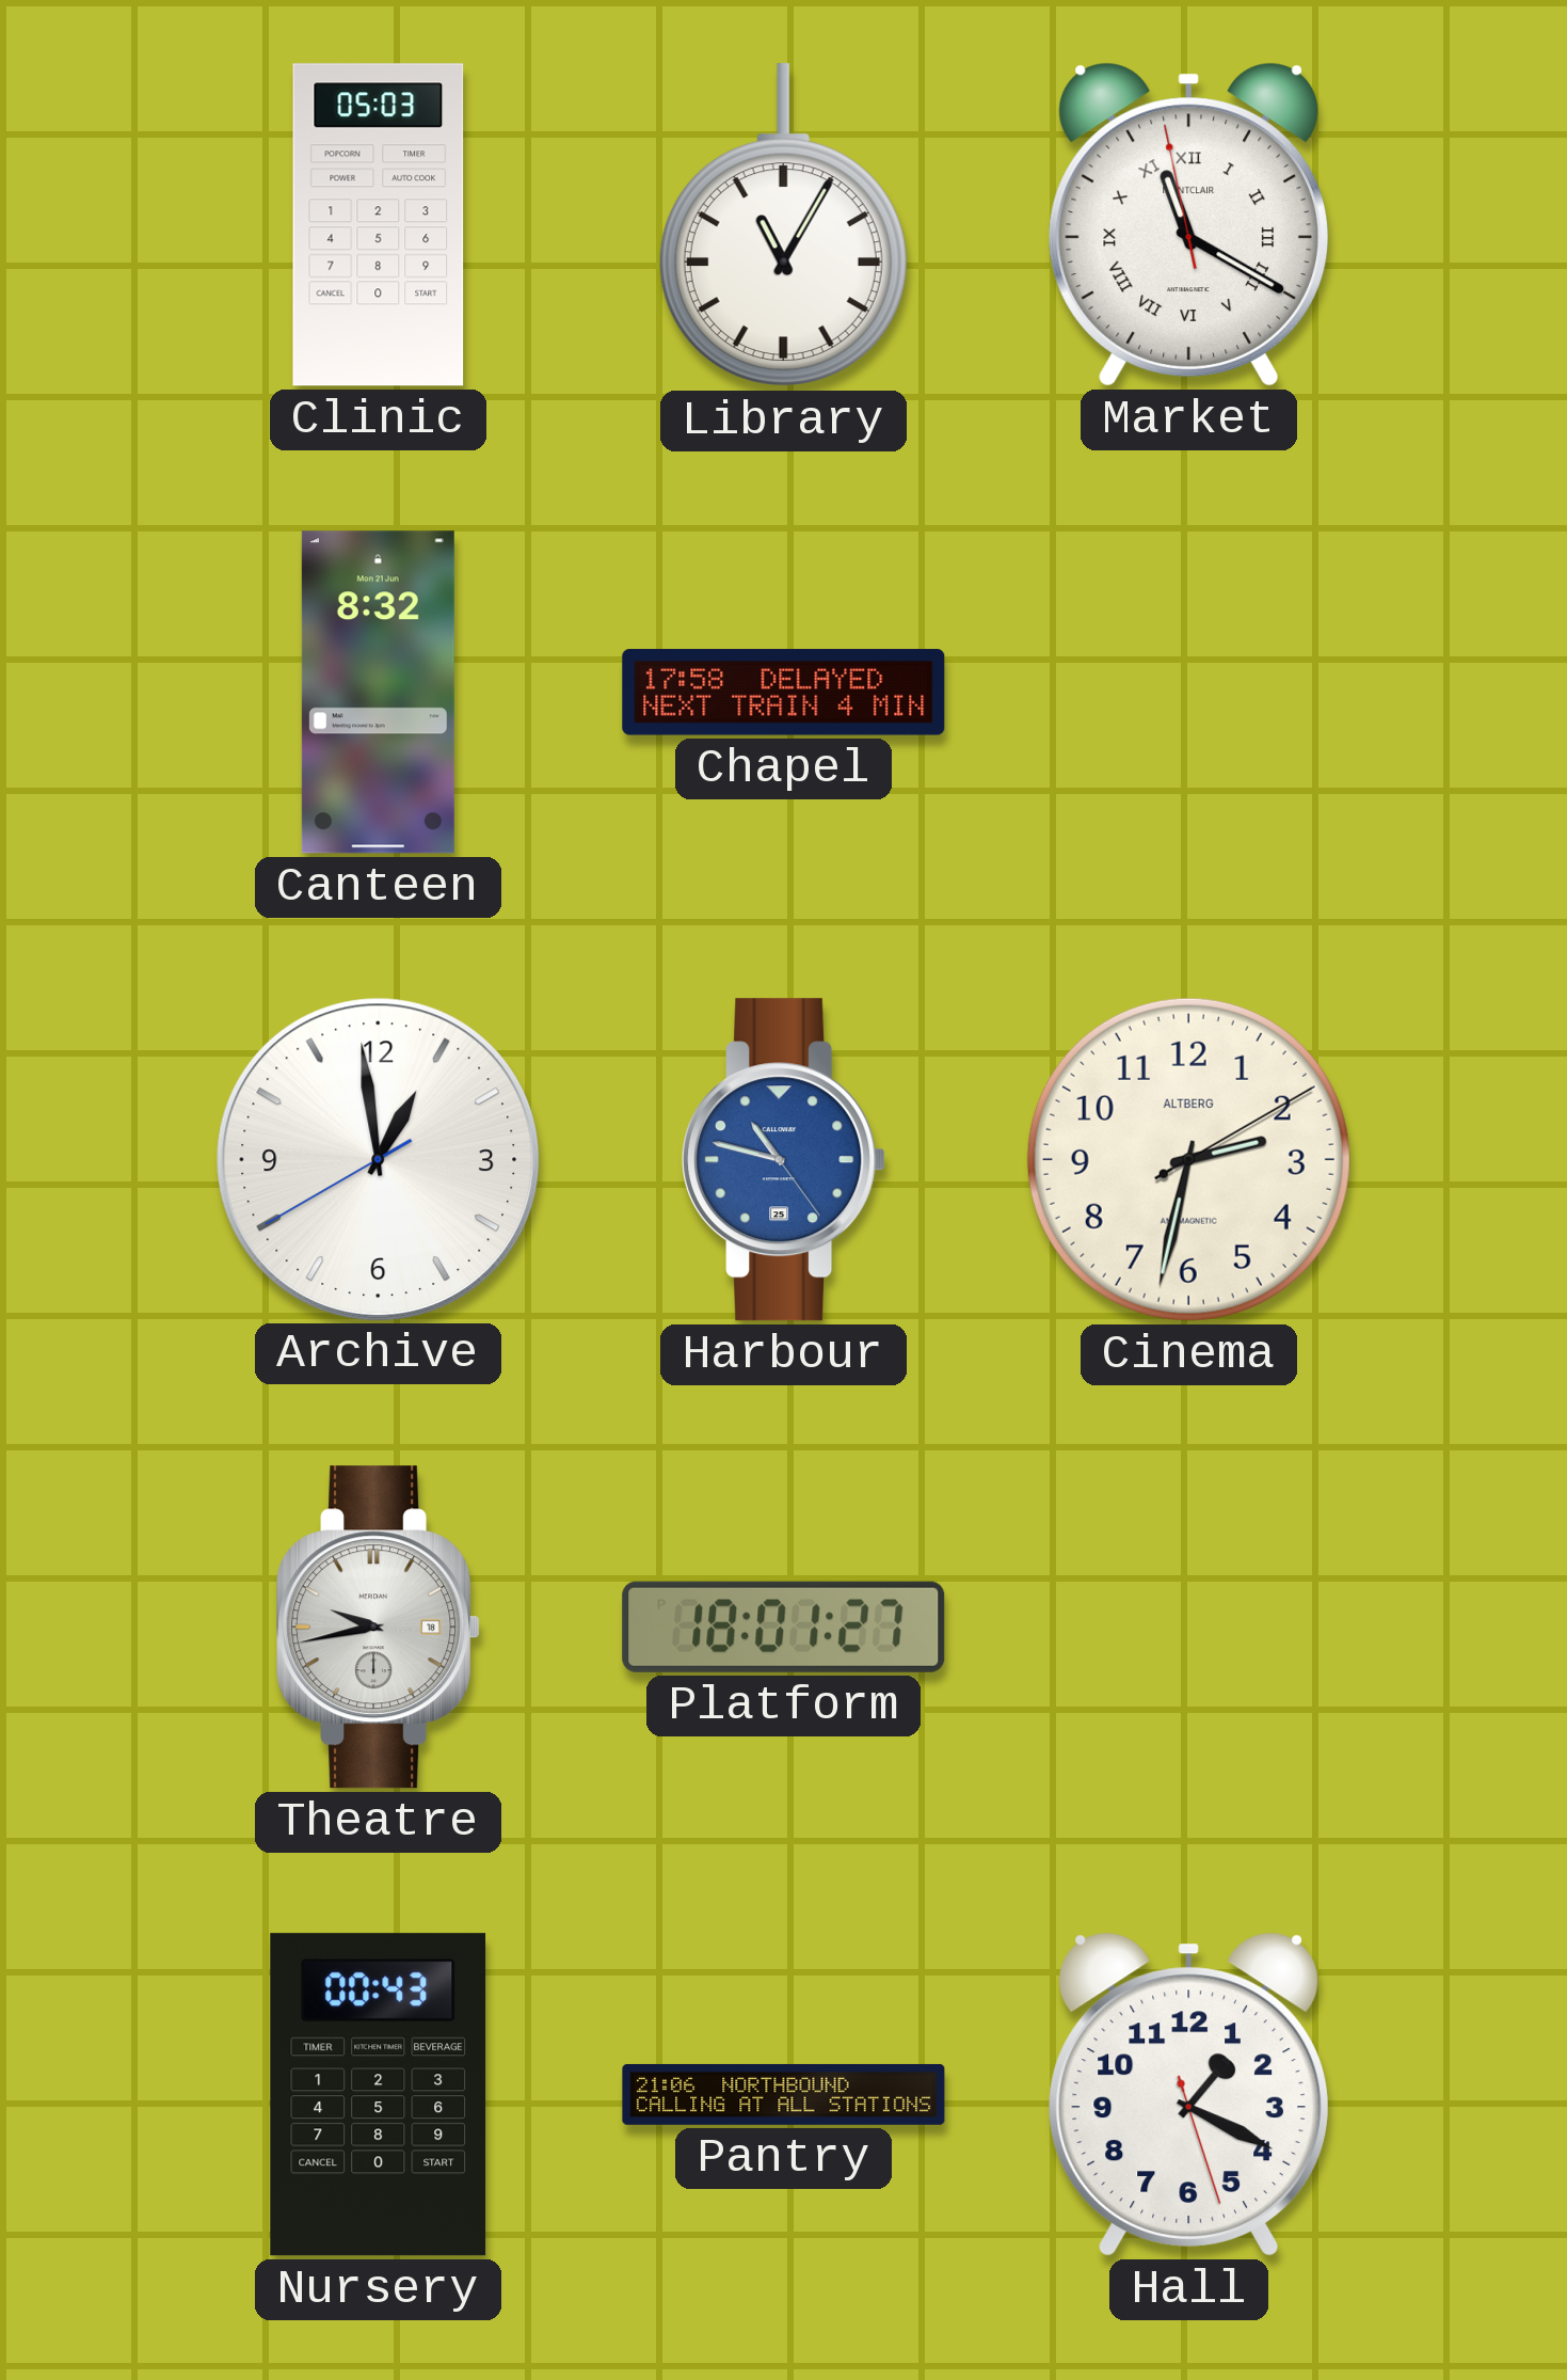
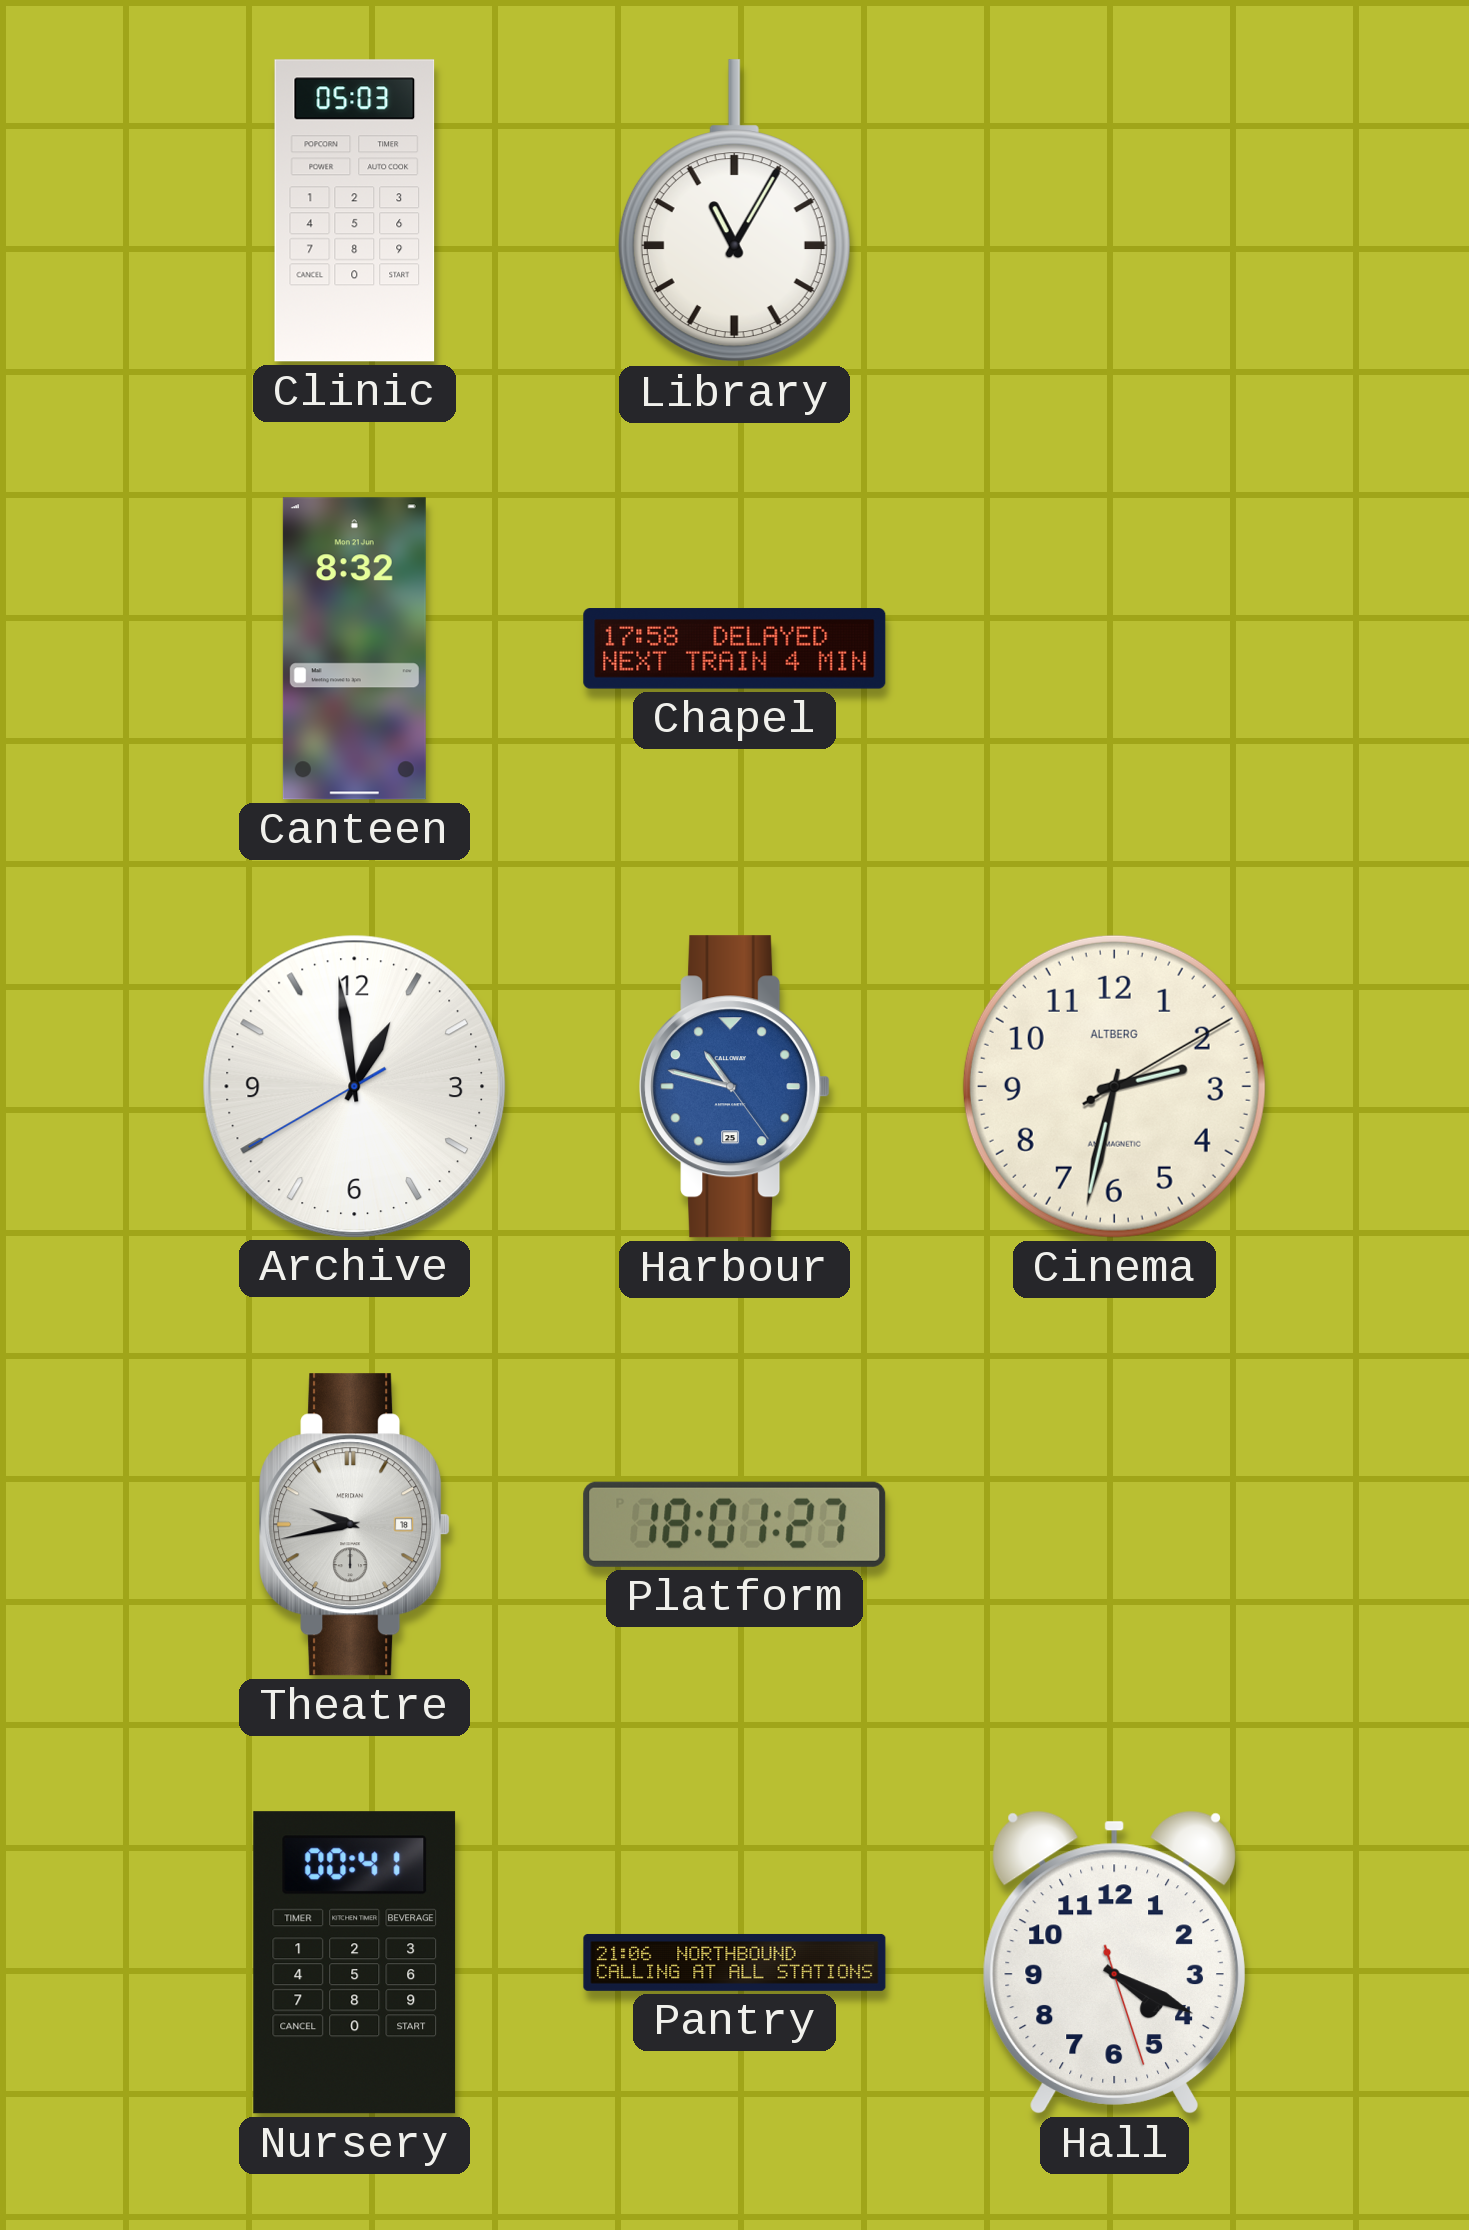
Market: 11:19 -> none (1188, 224)
Nursery: 00:43 -> 00:41 (355, 1963)
Hall: 1:19 -> 4:19 (1114, 1962)
